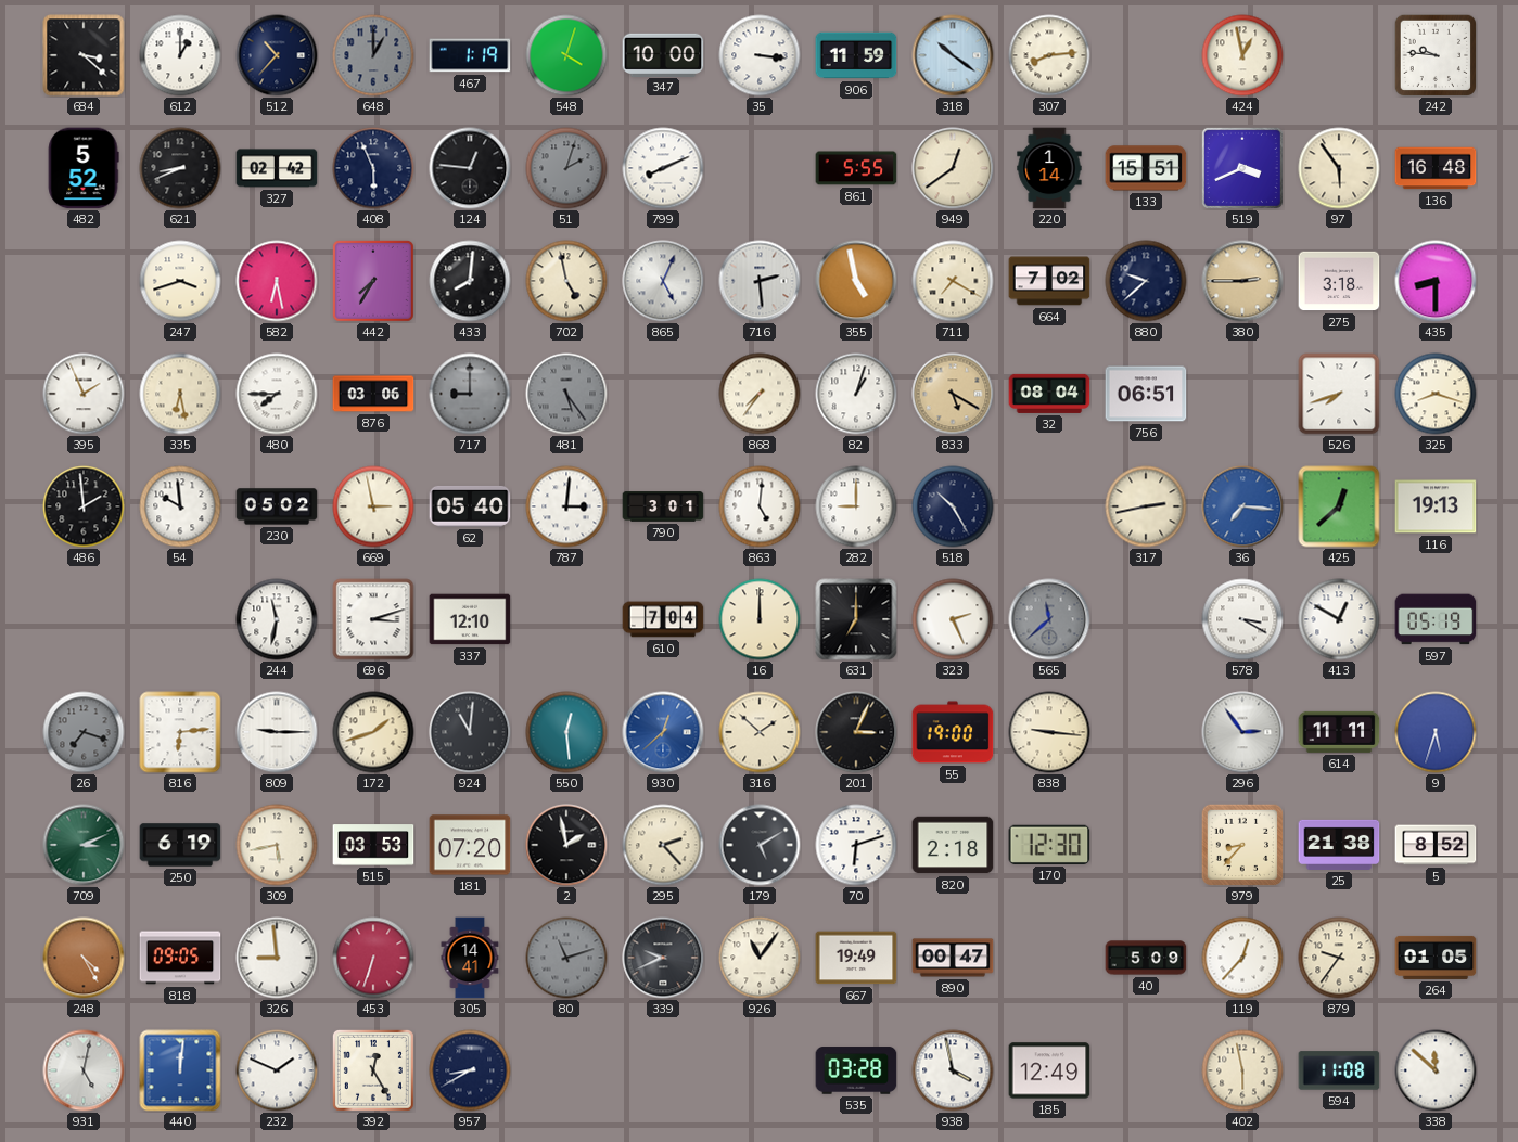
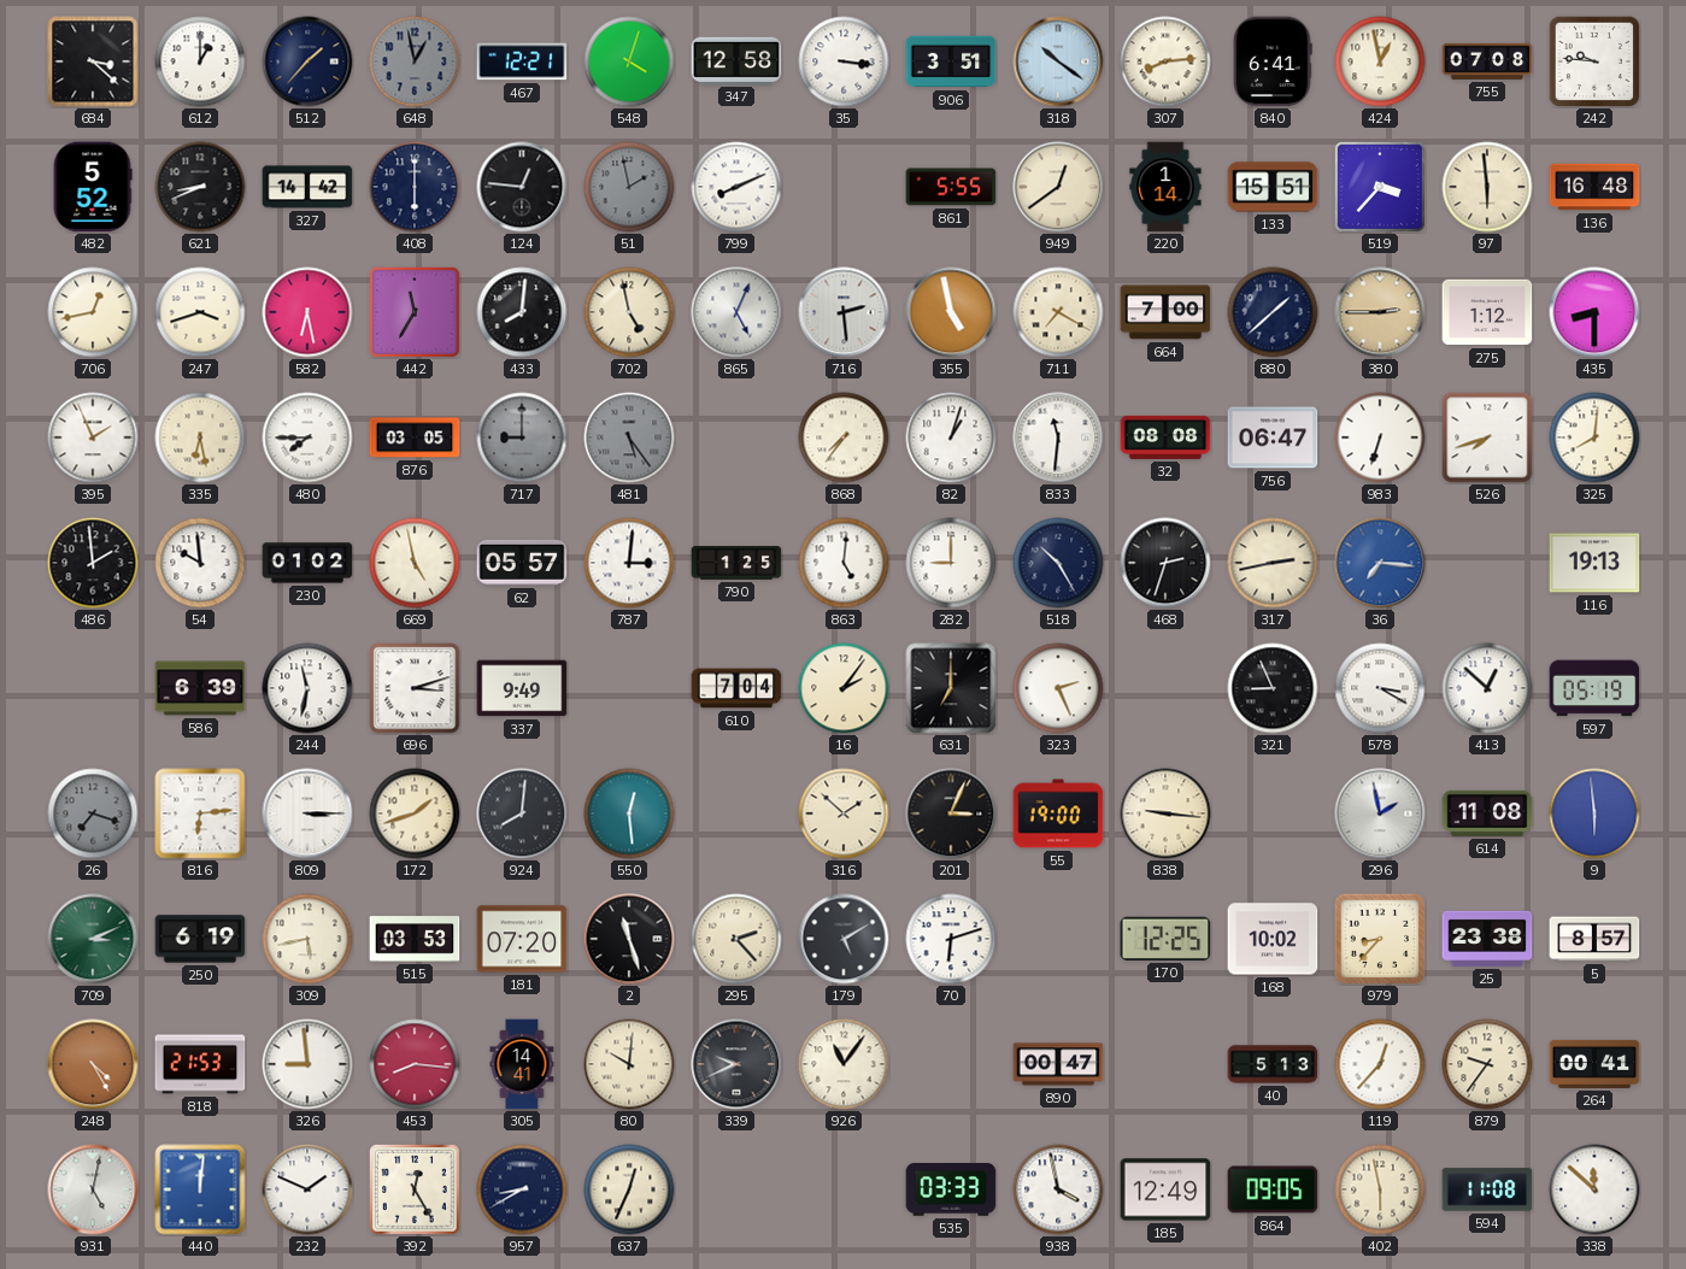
512: 10:37 -> 1:37 (307, 61)
648: 1:00 -> 12:58 (415, 61)
467: 1:19 -> 12:21 (522, 61)
347: 10:00 -> 12:58 (736, 60)
906: 11:59 -> 3:51 (951, 61)
840: none -> 6:41 (1273, 61)
755: none -> 07:08 (1487, 61)
327: 02:42 -> 14:42 (307, 187)
408: 5:56 -> 6:00 (415, 187)
51: 2:03 -> 1:58 (629, 187)
519: 3:41 -> 3:37 (1380, 187)
97: 5:54 -> 5:59 (1487, 187)
706: none -> 12:43 (93, 312)
442: 7:35 -> 11:35 (415, 312)
664: 7:02 -> 7:00 (1165, 312)
880: 9:38 -> 1:38 (1273, 312)
275: 3:18 -> 1:12 (1487, 312)
876: 03:06 -> 03:05 (415, 437)
833: 5:20 -> 11:31 (1058, 437)
833 dial: champagne -> white (1058, 437)
32: 08:04 -> 08:08 (1165, 437)
756: 06:51 -> 06:47 (1273, 437)
983: none -> 6:33 (1380, 437)
325: 8:18 -> 8:01 (1594, 437)
230: 05:02 -> 01:02 (307, 563)
669: 2:58 -> 4:58 (415, 563)
62: 05:40 -> 05:57 (522, 563)
790: 3:01 -> 1:25 (736, 563)
468: none -> 2:33 (1165, 563)
425: 12:38 -> none (1339, 506)
586: none -> 6:39 (200, 688)
337: 12:10 -> 9:49 (522, 688)
16: 12:00 -> 2:06 (844, 688)
565: 11:38 -> none (1049, 619)
321: none -> 8:56 (1273, 688)
413: 12:50 -> 12:52 (1487, 688)
809: 9:15 -> 3:15 (307, 813)
924: 11:01 -> 8:01 (522, 813)
930: 12:38 -> none (663, 732)
296: 2:54 -> 1:58 (1380, 813)
614: 11:11 -> 11:08 (1487, 813)
9: 5:33 -> 5:59 (1594, 813)
2: 1:58 -> 11:27 (629, 939)
820: 2:18 -> none (953, 845)
170: 12:30 -> 12:25 (1165, 939)
168: none -> 10:02 (1273, 939)
25: 21:38 -> 23:38 (1487, 939)
5: 8:52 -> 8:57 (1594, 939)
818: 09:05 -> 21:53 (200, 1064)
453: 6:33 -> 8:16 (415, 1064)
80: 11:12 -> 10:01 (629, 1064)
80 dial: grey -> cream (629, 1064)
667: 19:49 -> none (856, 958)
40: 5:09 -> 5:13 (1273, 1064)
264: 01:05 -> 00:41 (1594, 1064)
637: none -> 12:34 (629, 1189)
535: 03:28 -> 03:33 (951, 1189)
864: none -> 09:05 (1273, 1189)
